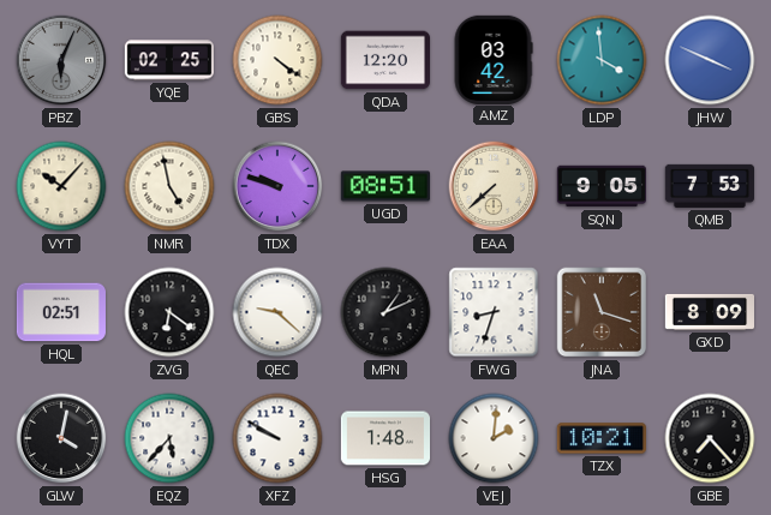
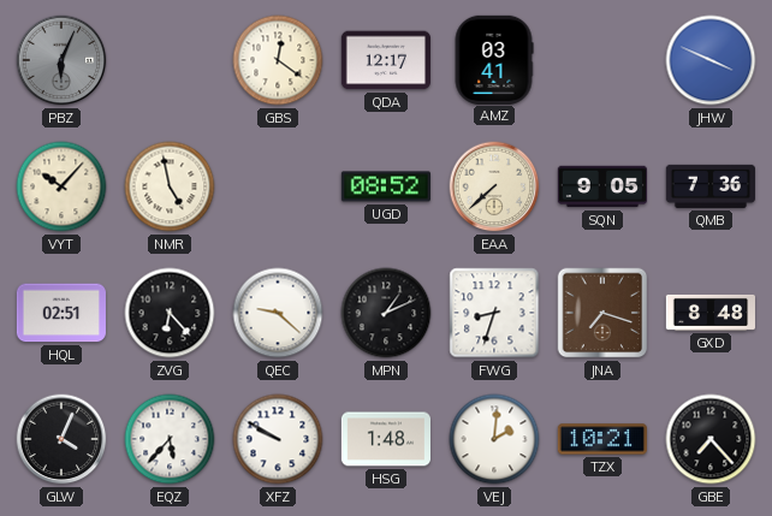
YQE: 02:25 -> none (168, 60)
GBS: 4:21 -> 12:21 (278, 60)
QDA: 12:20 -> 12:17 (385, 60)
AMZ: 03:42 -> 03:41 (494, 59)
LDP: 3:59 -> none (602, 60)
TDX: 9:48 -> none (277, 186)
UGD: 08:51 -> 08:52 (385, 186)
QMB: 7:53 -> 7:36 (709, 186)
ZVG: 6:21 -> 6:23 (170, 313)
JNA: 11:18 -> 7:18 (602, 313)
GXD: 8:09 -> 8:48 (709, 313)
GLW: 4:02 -> 4:04 (61, 439)
